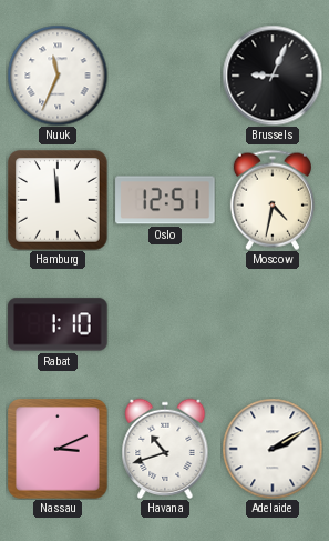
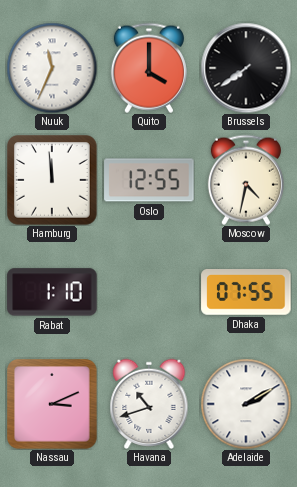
Quito: none -> 4:00 (149, 68)
Brussels: 9:04 -> 7:39 (246, 68)
Oslo: 12:51 -> 12:55 (149, 180)
Dhaka: none -> 07:55 (246, 293)
